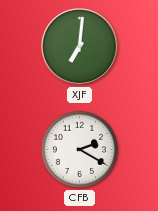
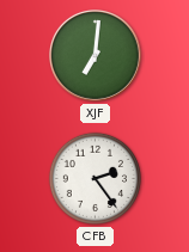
CFB: 2:20 -> 2:24 (94, 178)
